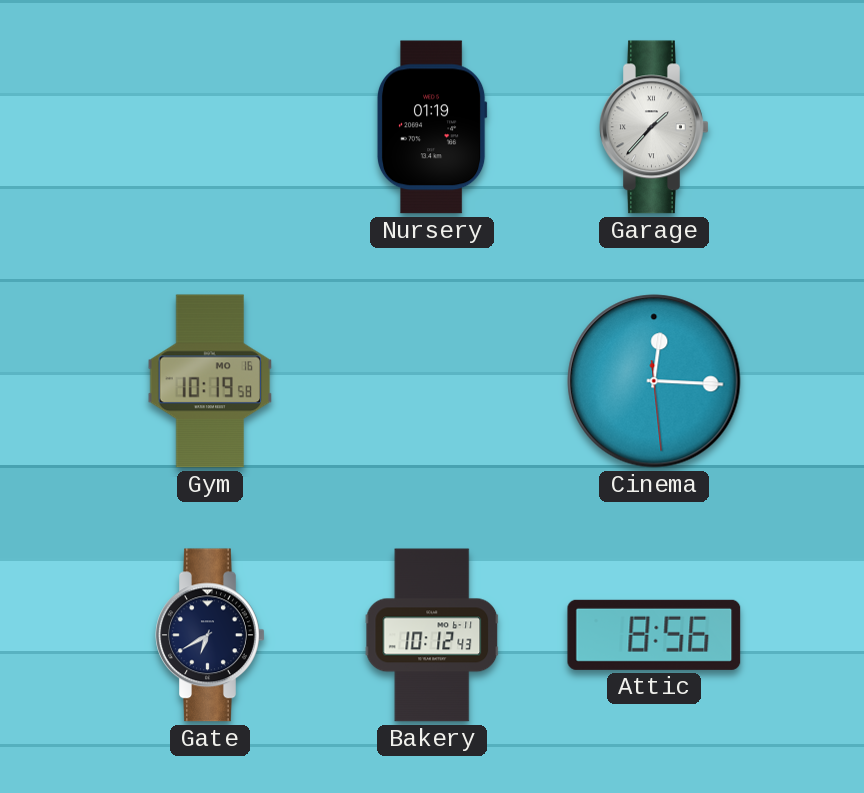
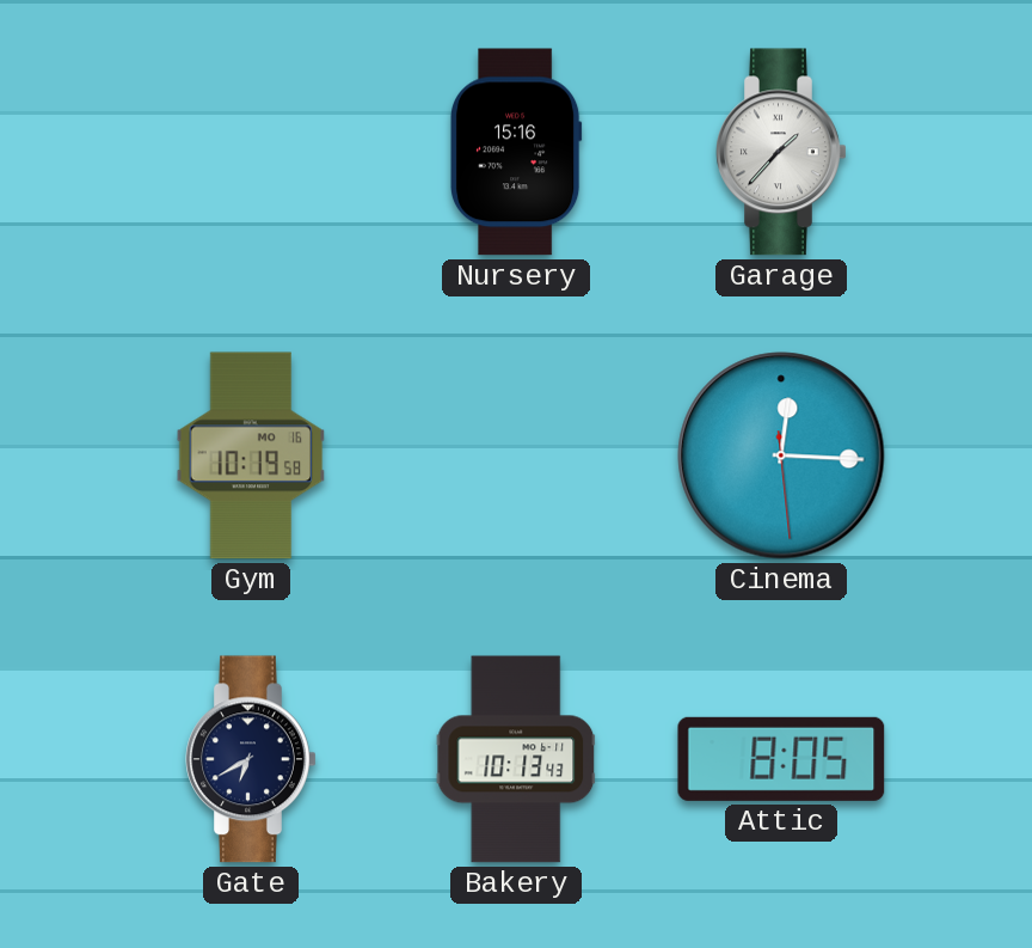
Nursery: 01:19 -> 15:16 (516, 152)
Bakery: 10:12 -> 10:13 (516, 759)
Attic: 8:56 -> 8:05 (781, 759)
